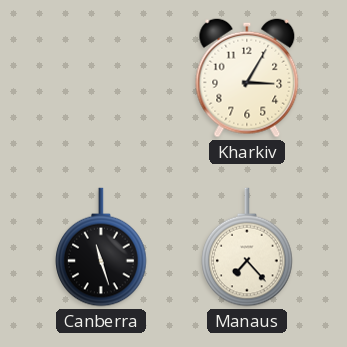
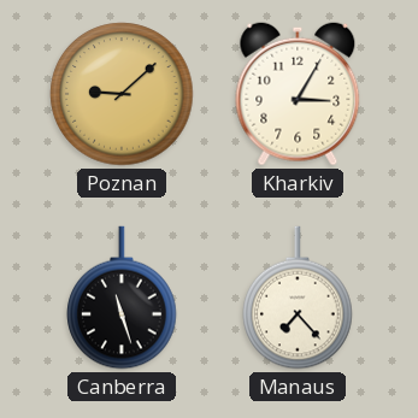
Poznan: none -> 9:08 (122, 94)
